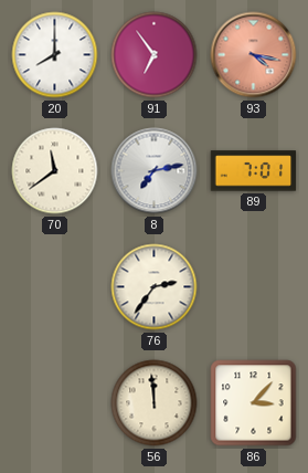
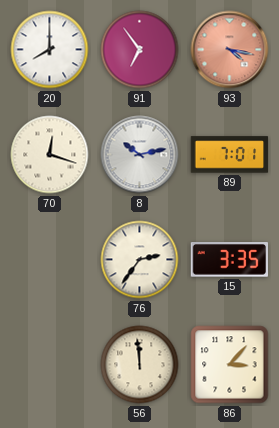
70: 11:39 -> 12:18 (50, 155)
8: 7:13 -> 10:13 (140, 155)
15: none -> 3:35 (229, 260)
